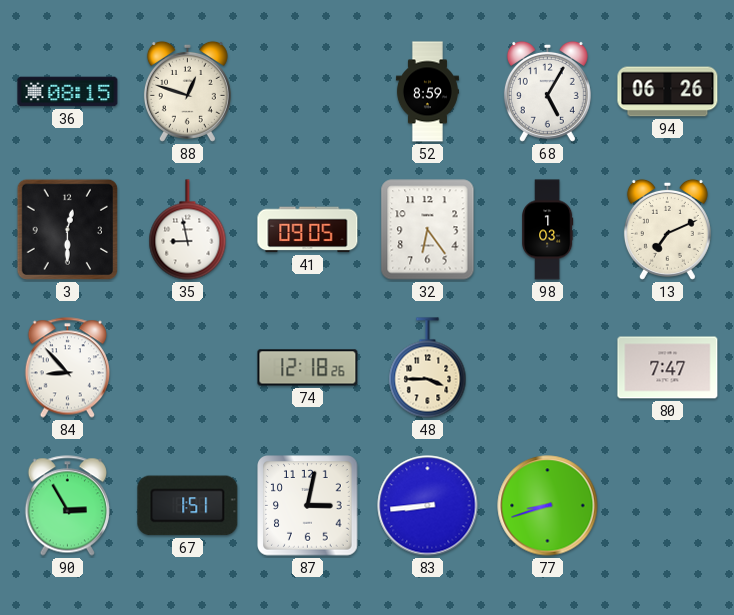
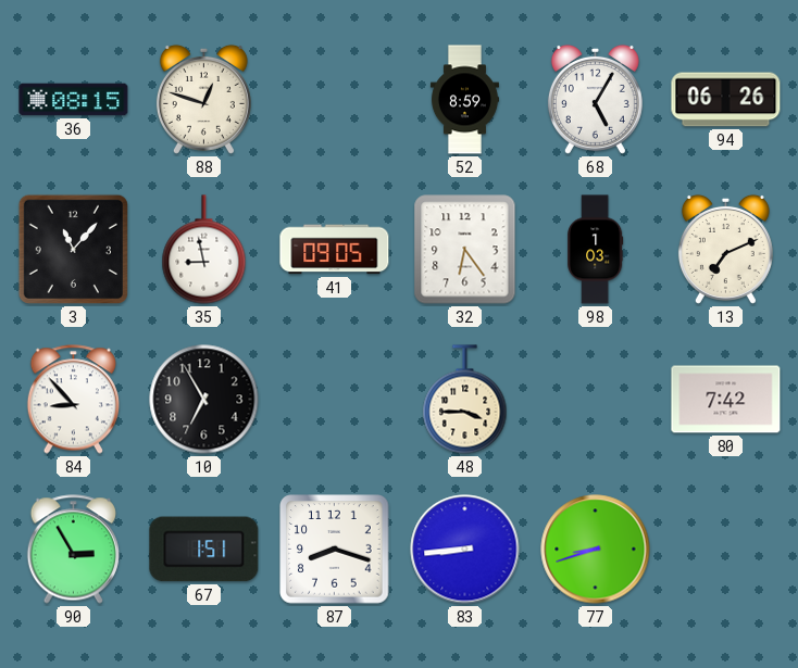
3: 12:30 -> 11:07 (73, 249)
10: none -> 6:55 (204, 400)
74: 12:18 -> none (308, 368)
80: 7:47 -> 7:42 (726, 400)
87: 3:02 -> 8:18 (335, 550)
